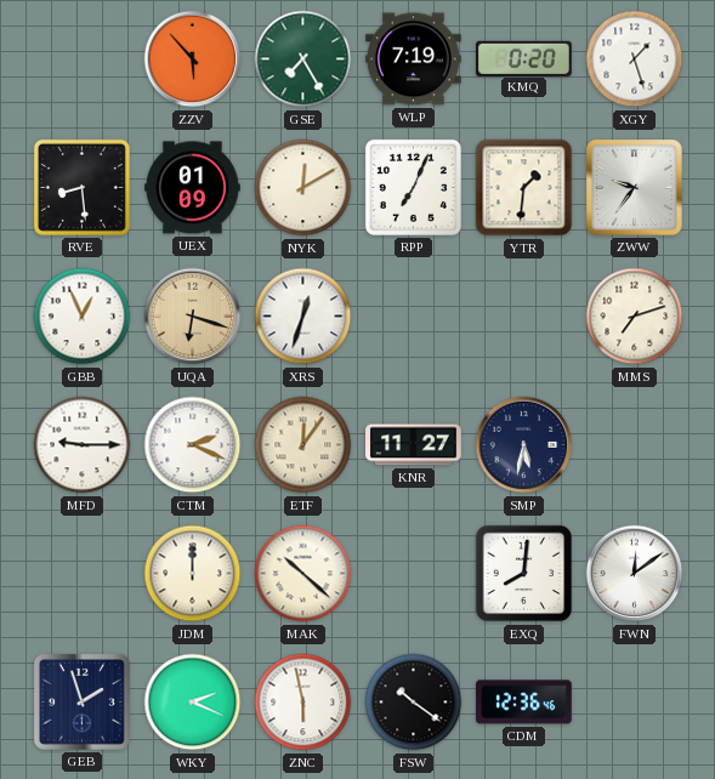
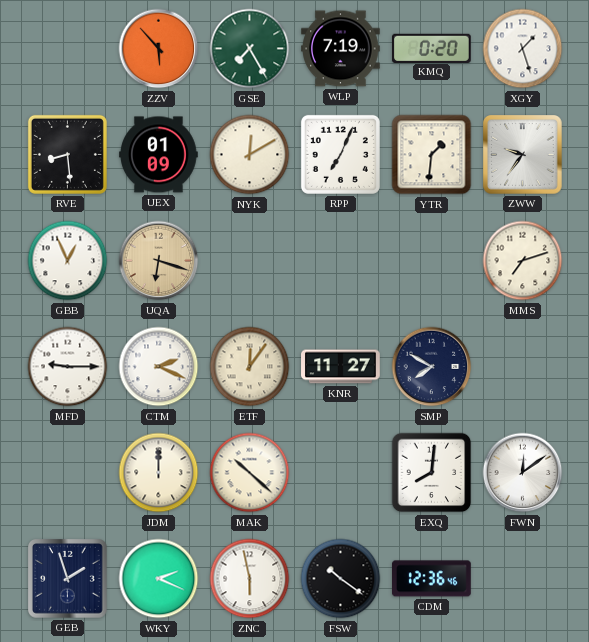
XRS: 12:33 -> none (303, 317)
SMP: 5:32 -> 7:50 (432, 367)
